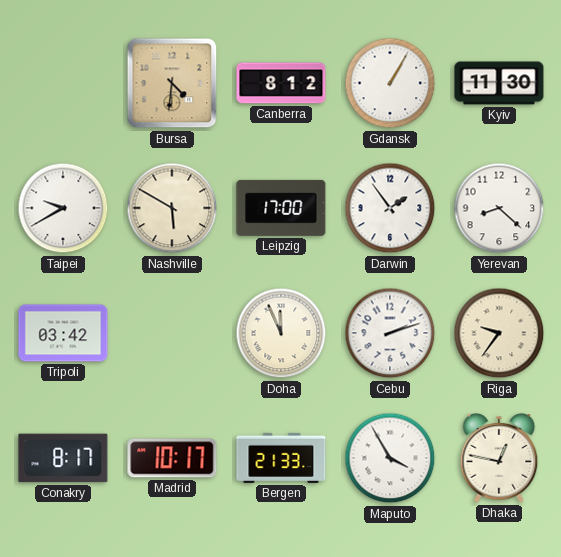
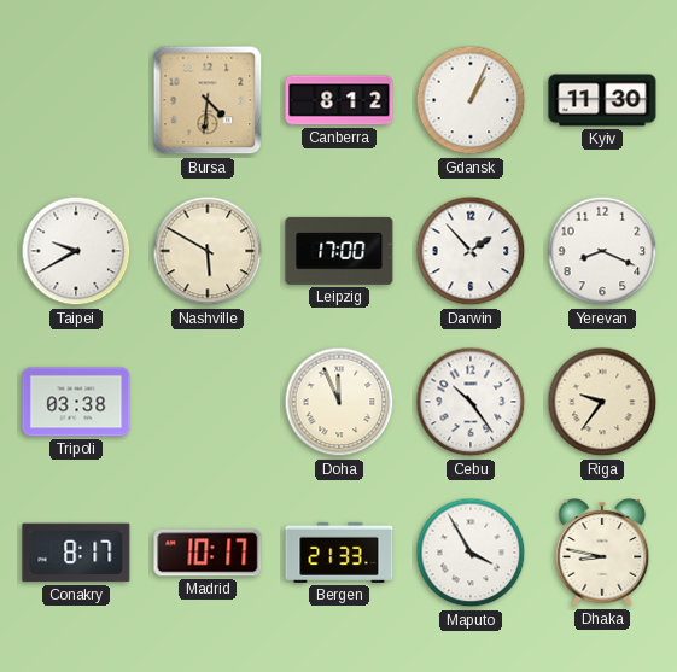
Gdansk: 1:05 -> 1:04 (471, 100)
Darwin: 1:54 -> 1:53 (471, 251)
Yerevan: 8:22 -> 8:19 (602, 251)
Tripoli: 03:42 -> 03:38 (76, 402)
Cebu: 2:12 -> 10:24 (471, 402)
Dhaka: 12:47 -> 8:47 (602, 553)
